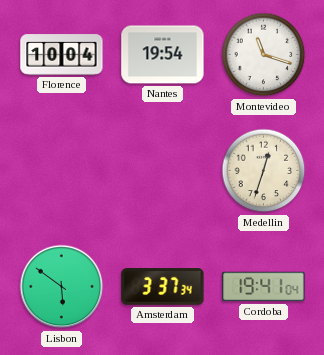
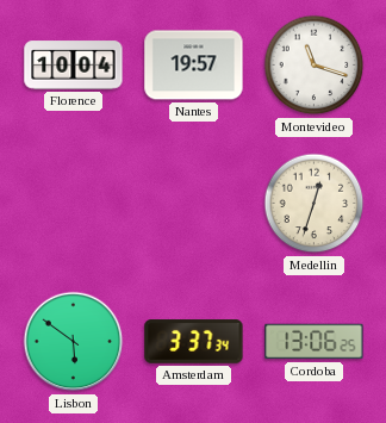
Nantes: 19:54 -> 19:57 (194, 66)
Cordoba: 19:41 -> 13:06 (315, 342)
